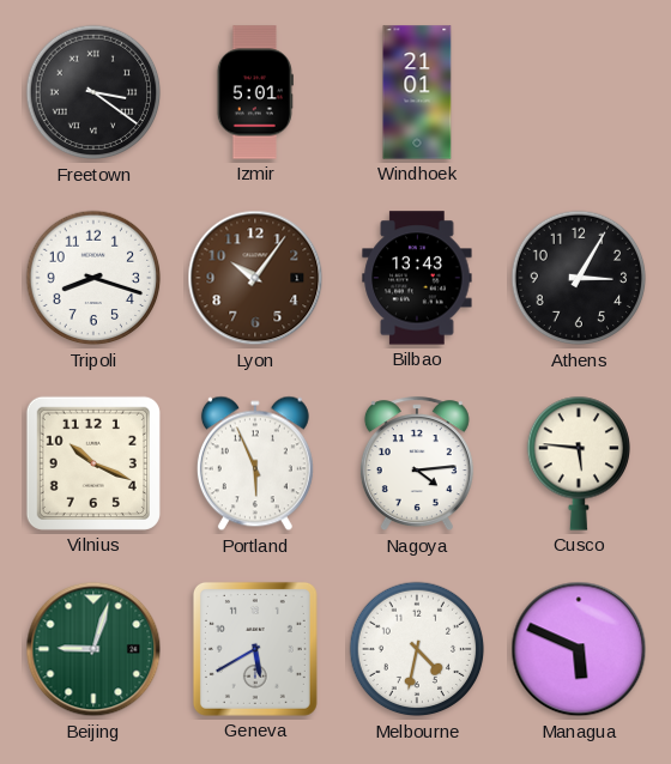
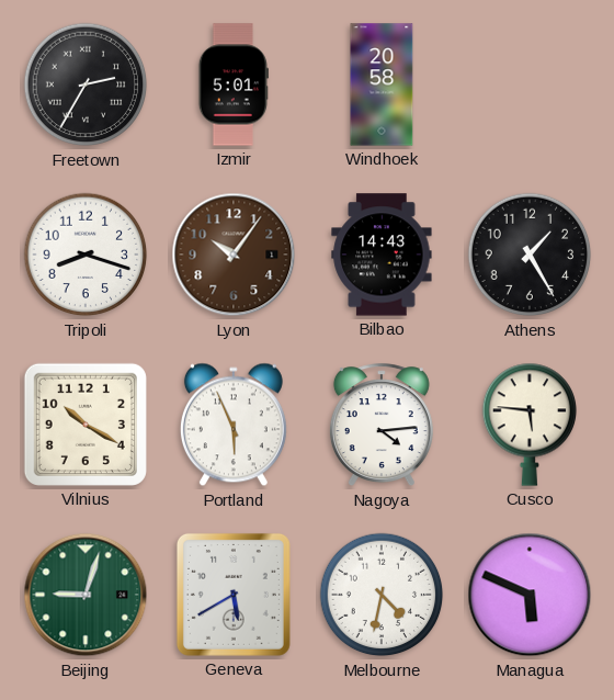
Freetown: 3:21 -> 2:35 (86, 84)
Windhoek: 21:01 -> 20:58 (382, 84)
Bilbao: 13:43 -> 14:43 (382, 255)
Athens: 3:05 -> 1:25 (530, 255)
Vilnius: 10:19 -> 10:20 (86, 425)
